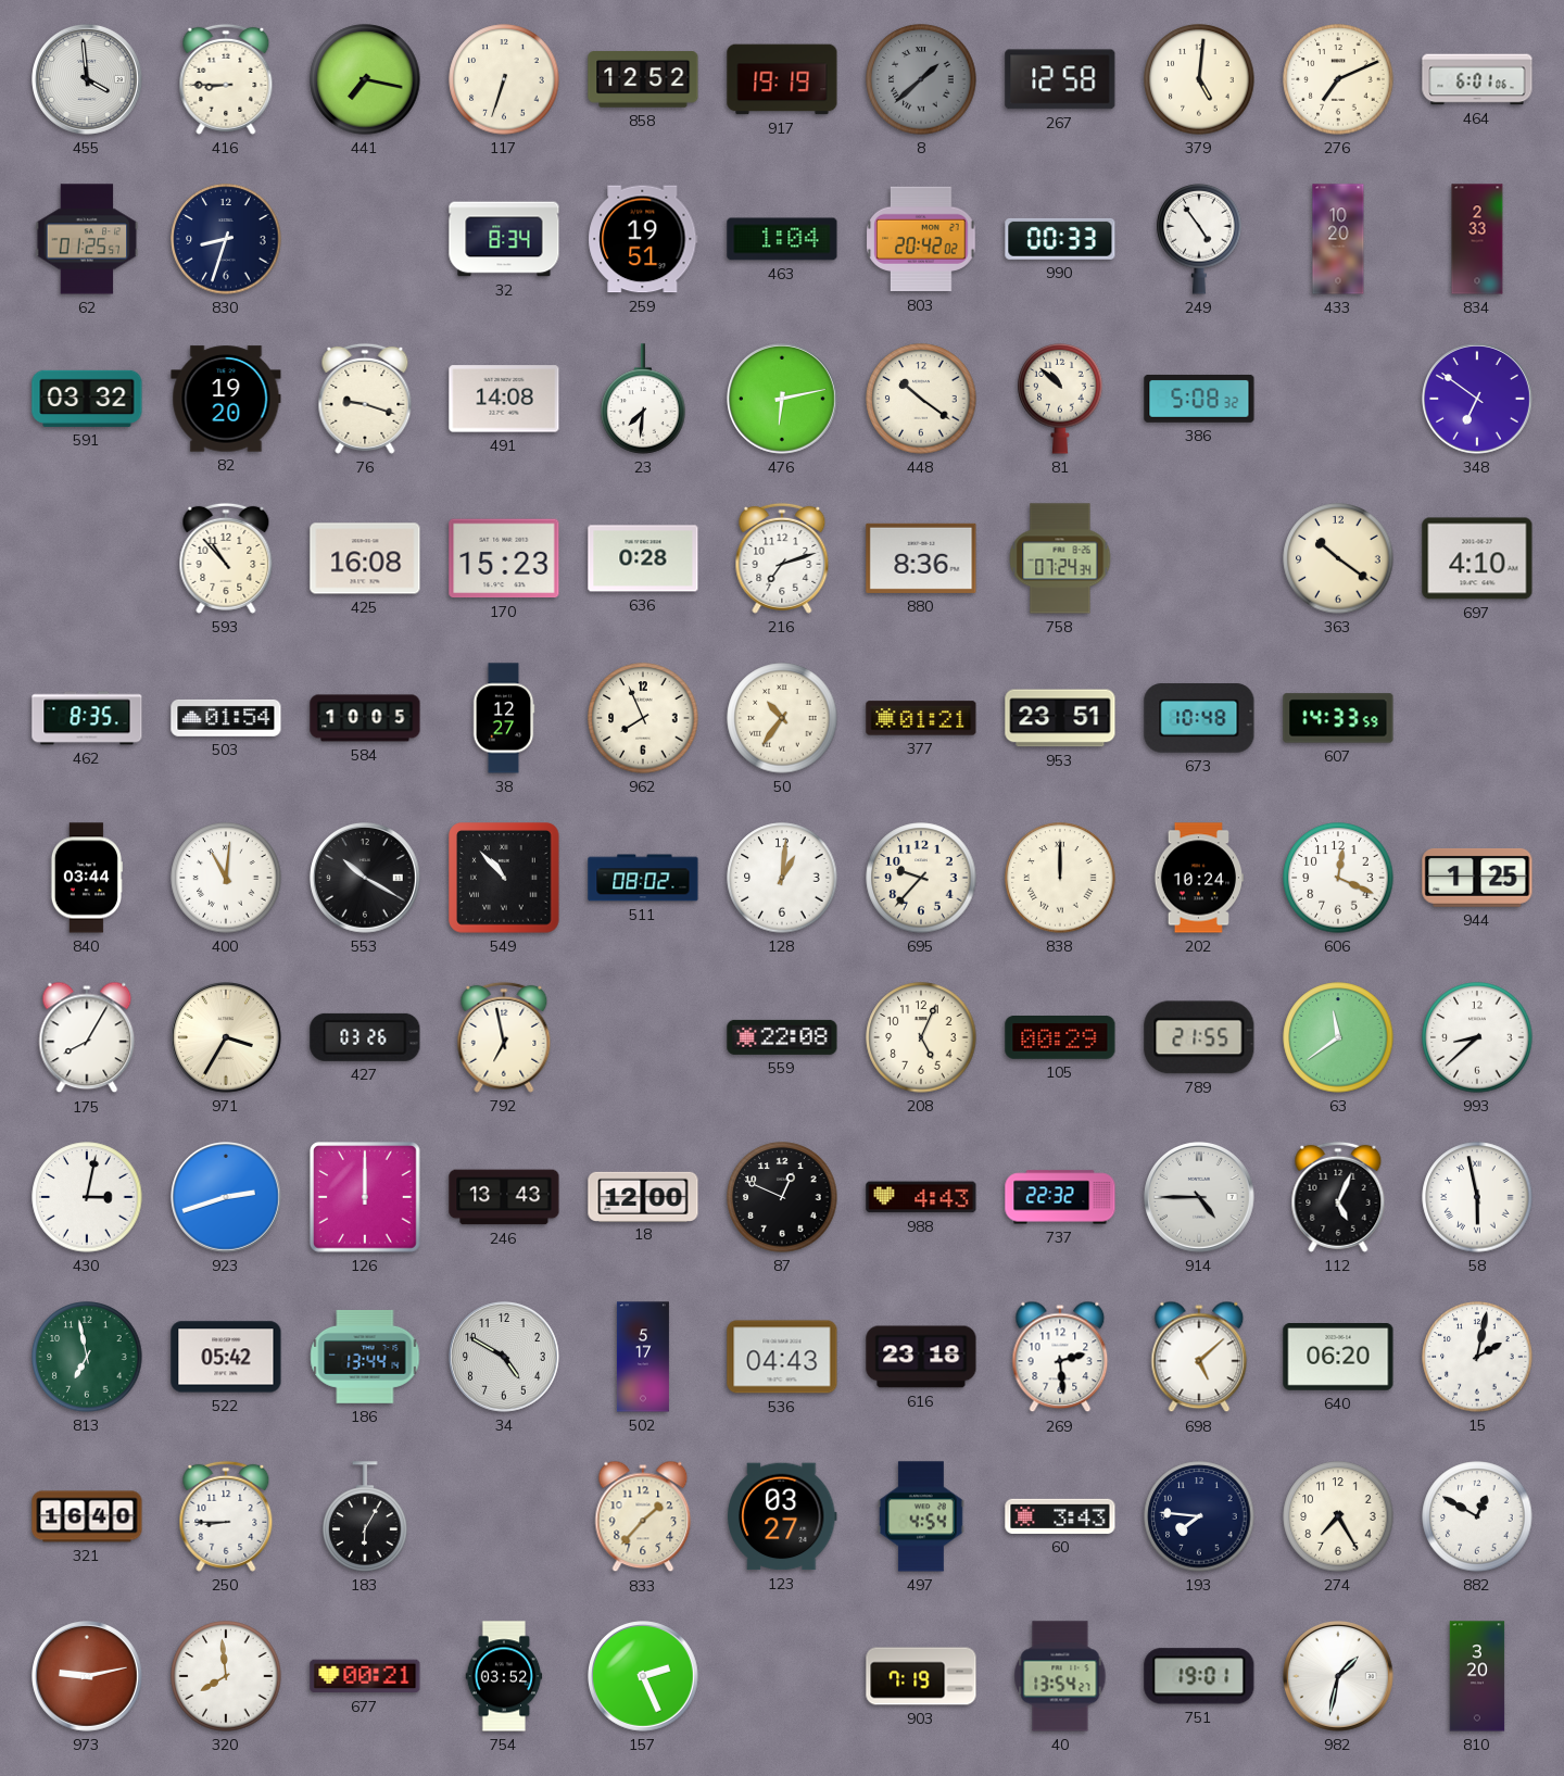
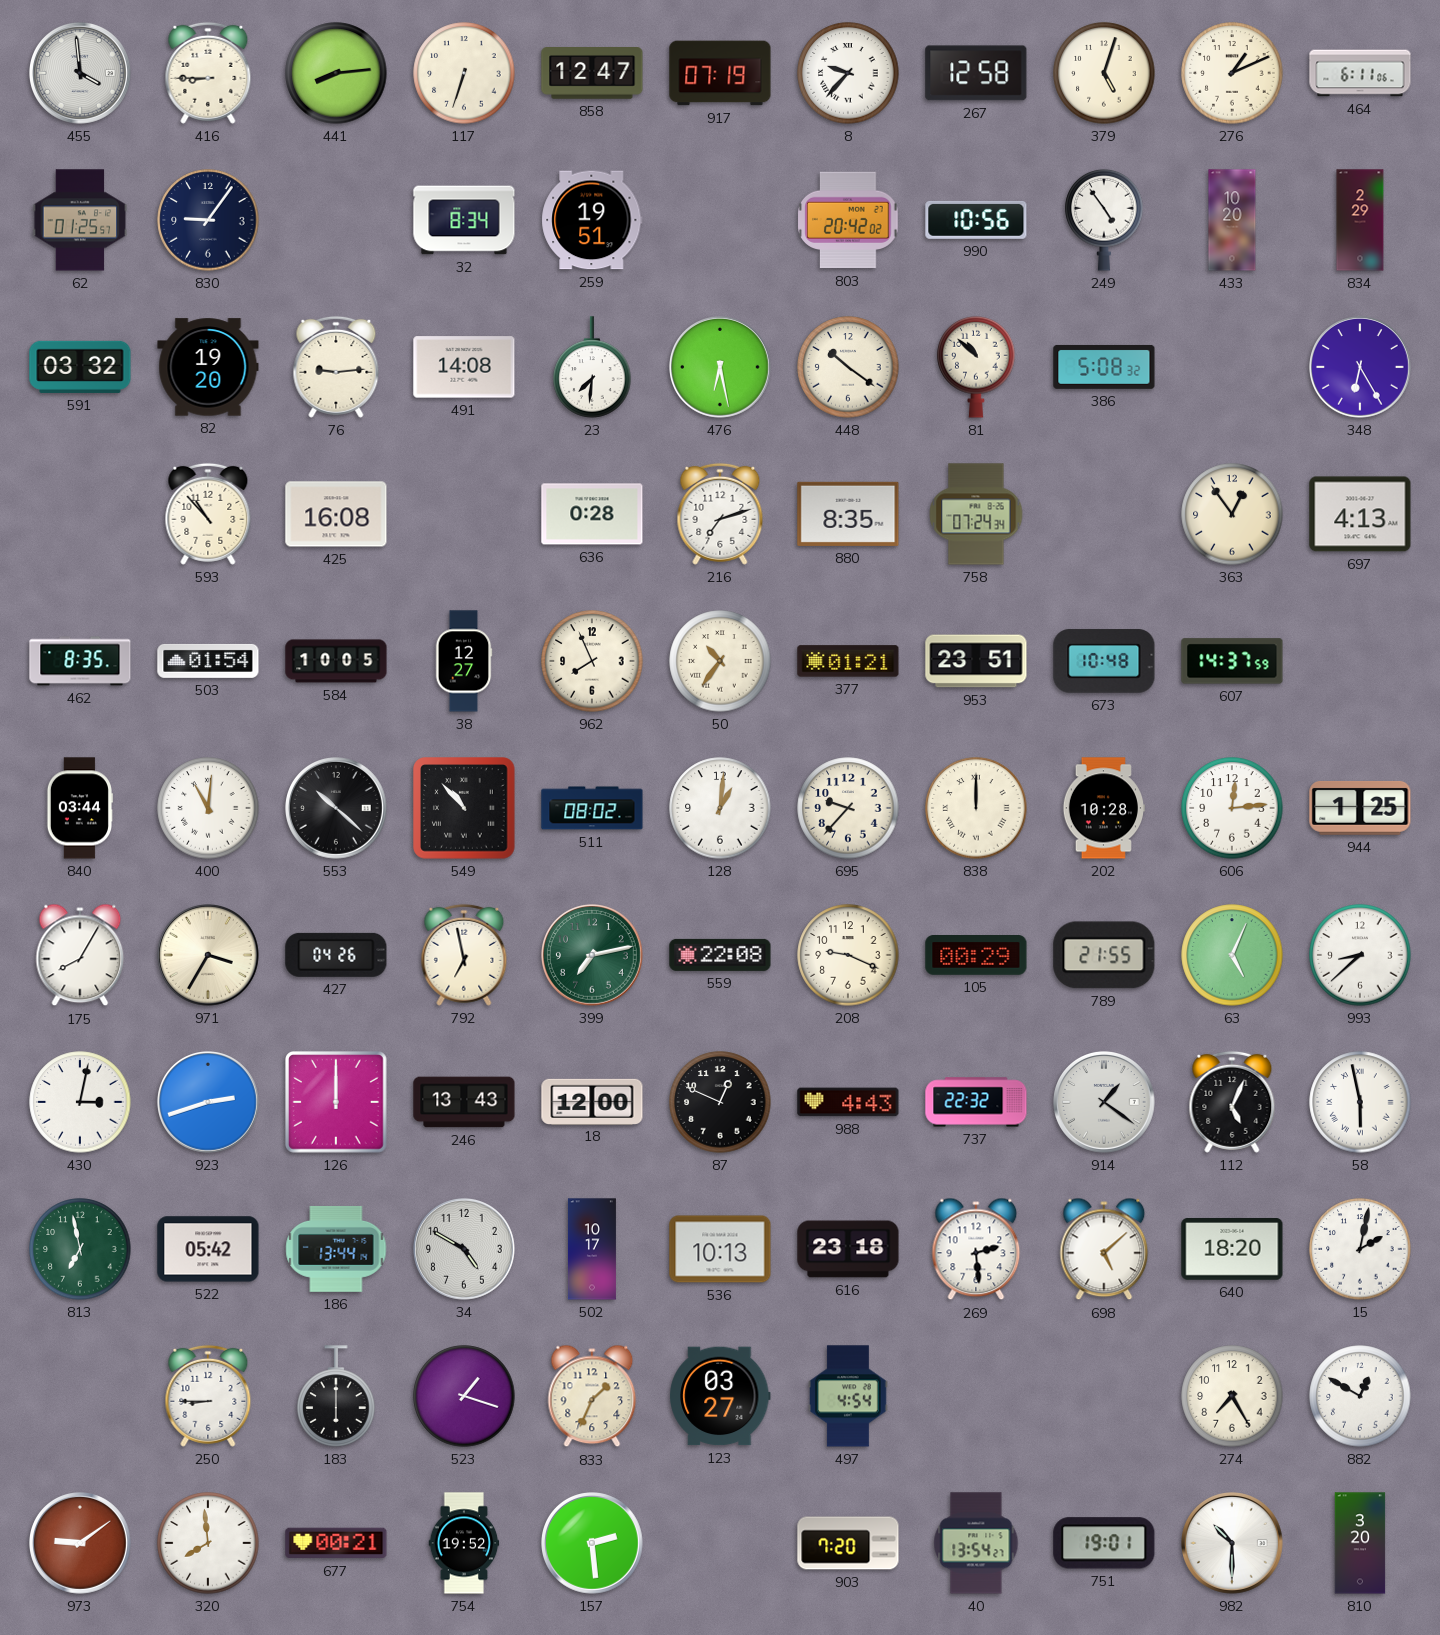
441: 7:17 -> 8:14 (336, 73)
858: 12:52 -> 12:47 (592, 74)
917: 19:19 -> 07:19 (720, 73)
8: 1:38 -> 9:37 (848, 73)
8 dial: grey -> white (848, 73)
379: 5:01 -> 5:03 (1104, 73)
276: 7:11 -> 1:11 (1232, 73)
464: 6:01 -> 6:11 (1360, 73)
830: 8:33 -> 9:06 (208, 220)
463: 1:04 -> none (782, 239)
990: 00:33 -> 10:56 (976, 220)
834: 2:33 -> 2:29 (1360, 220)
76: 9:18 -> 9:14 (336, 367)
476: 6:13 -> 6:28 (721, 368)
348: 6:51 -> 6:25 (1361, 368)
170: 15:23 -> none (504, 558)
880: 8:36 -> 8:35 (848, 514)
363: 10:21 -> 12:54 (1232, 514)
697: 4:10 -> 4:13 (1360, 514)
607: 14:33 -> 14:37 (1232, 661)
553: 10:20 -> 10:22 (337, 809)
202: 10:24 -> 10:28 (1103, 808)
606: 12:19 -> 12:14 (1232, 808)
427: 03:26 -> 04:26 (336, 955)
399: none -> 7:13 (593, 956)
208: 5:04 -> 9:19 (848, 955)
63: 11:39 -> 5:04 (1232, 955)
914: 4:45 -> 1:21 (1105, 1103)
502: 5:17 -> 10:17 (592, 1249)
536: 04:43 -> 10:13 (720, 1249)
640: 06:20 -> 18:20 (1232, 1250)
321: 16:40 -> none (87, 1516)
183: 6:05 -> 6:00 (336, 1396)
523: none -> 1:18 (464, 1396)
833: 1:37 -> 1:34 (592, 1396)
60: 3:43 -> none (1060, 1516)
193: 7:46 -> none (1199, 1516)
973: 9:13 -> 9:09 (81, 1544)
754: 03:52 -> 19:52 (464, 1543)
157: 2:26 -> 2:29 (593, 1544)
903: 7:19 -> 7:20 (848, 1543)
982: 1:32 -> 10:30 (1233, 1544)
